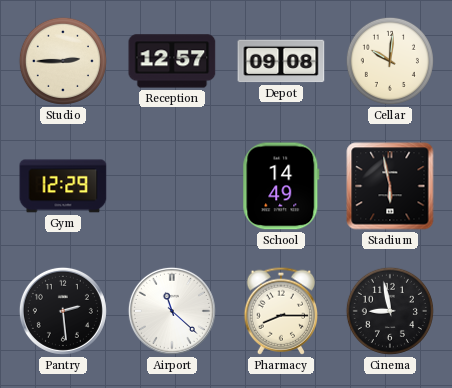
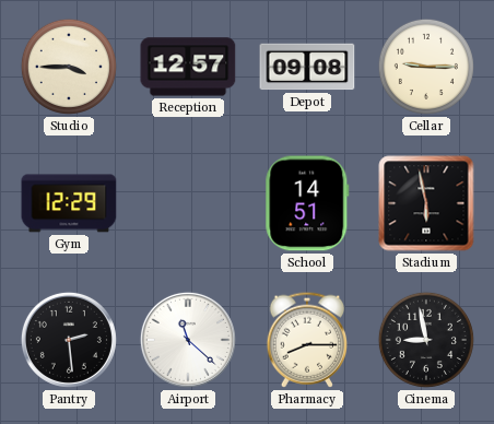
Studio: 2:45 -> 3:45 (69, 67)
Cellar: 10:01 -> 9:15 (426, 67)
School: 14:49 -> 14:51 (307, 203)
